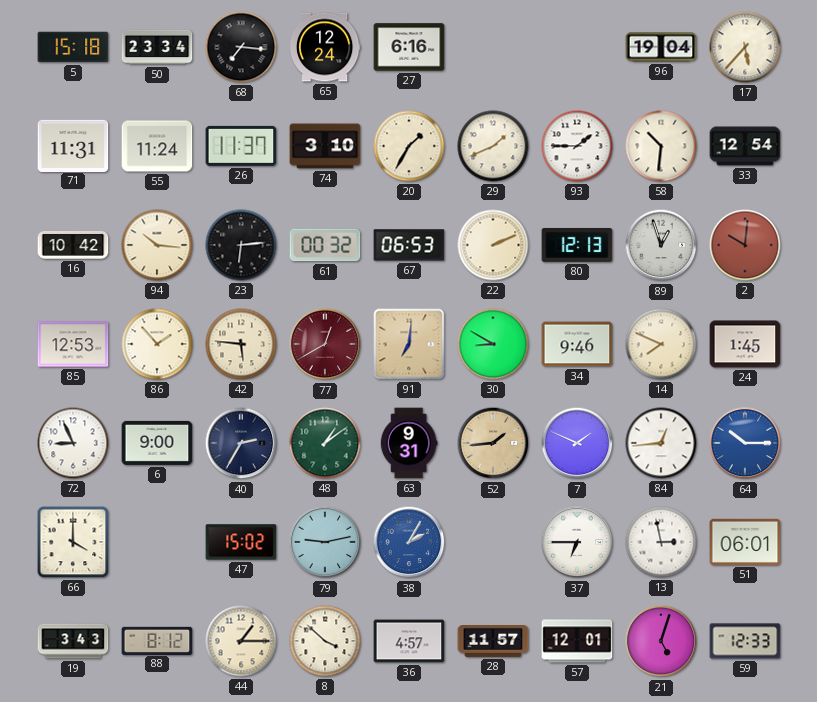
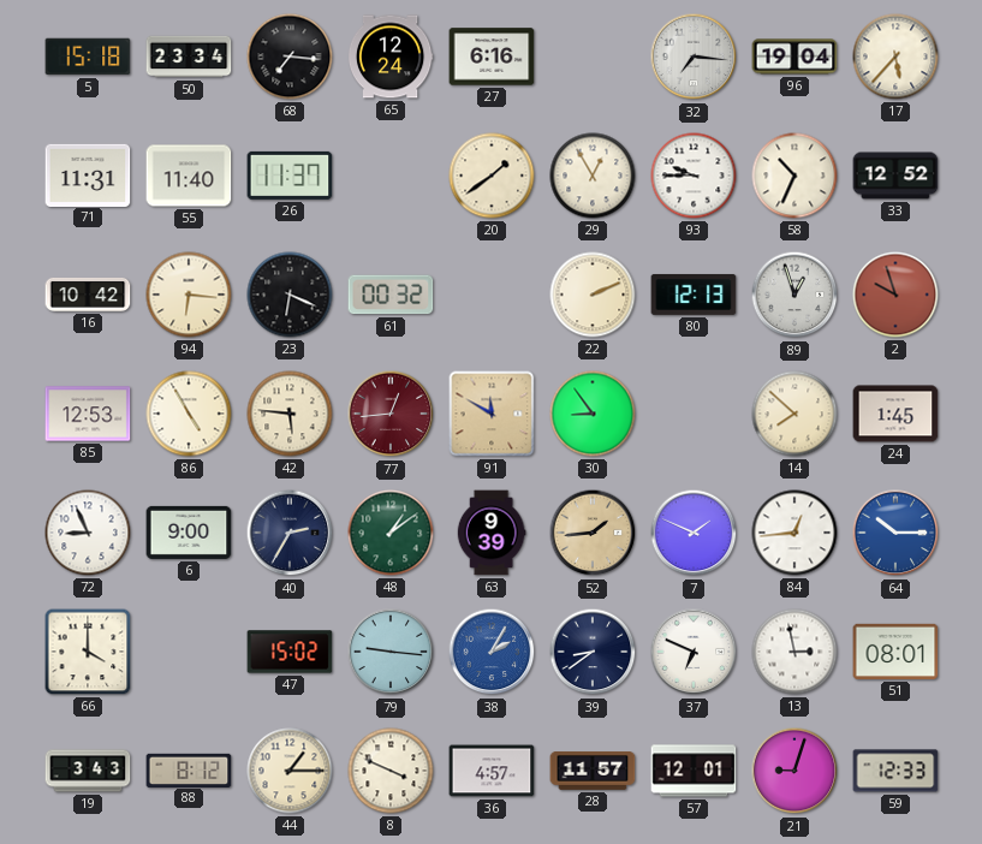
32: none -> 7:16 (694, 57)
55: 11:24 -> 11:40 (189, 176)
74: 3:10 -> none (325, 146)
20: 1:35 -> 1:39 (492, 176)
29: 1:41 -> 12:55 (593, 176)
93: 1:45 -> 9:45 (694, 176)
58: 10:31 -> 10:34 (794, 176)
33: 12:54 -> 12:52 (895, 176)
94: 10:16 -> 6:16 (189, 295)
23: 6:14 -> 6:19 (290, 295)
67: 06:53 -> none (409, 245)
2: 10:01 -> 9:57 (895, 295)
86: 1:53 -> 4:55 (189, 414)
77: 12:40 -> 12:44 (391, 414)
91: 7:01 -> 11:50 (492, 414)
30: 8:50 -> 8:54 (593, 414)
34: 9:46 -> none (577, 344)
14: 7:49 -> 7:52 (794, 414)
63: 9:31 -> 9:39 (492, 533)
79: 9:13 -> 9:16 (391, 652)
39: none -> 8:39 (593, 652)
37: 6:45 -> 6:49 (694, 652)
51: 06:01 -> 08:01 (895, 652)
8: 3:52 -> 3:49 (391, 771)
21: 5:03 -> 9:03 (794, 771)
